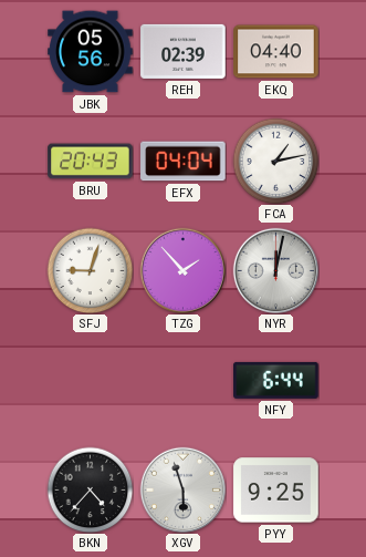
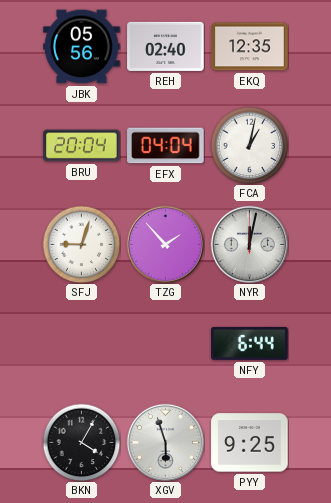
REH: 02:39 -> 02:40 (166, 46)
EKQ: 04:40 -> 12:35 (250, 47)
BRU: 20:43 -> 20:04 (82, 146)
FCA: 1:13 -> 1:02 (249, 145)
BKN: 4:37 -> 4:05 (81, 442)
